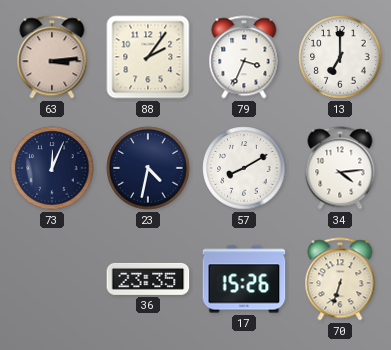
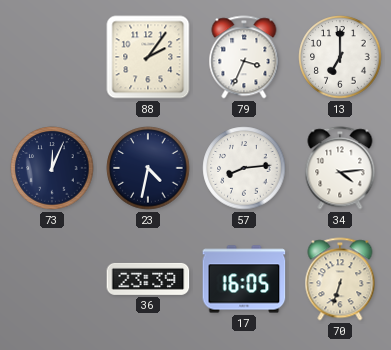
63: 3:14 -> none (52, 57)
57: 8:10 -> 8:14 (244, 168)
36: 23:35 -> 23:39 (148, 279)
17: 15:26 -> 16:05 (244, 279)
